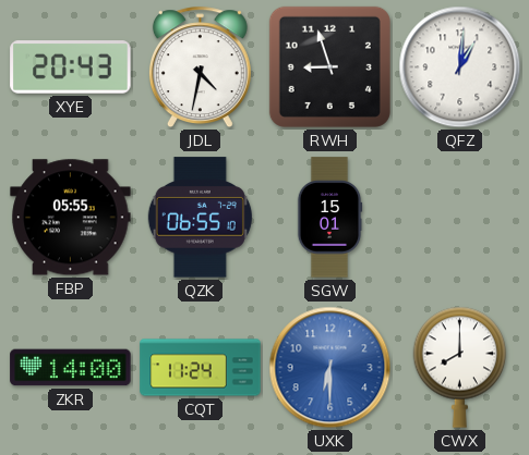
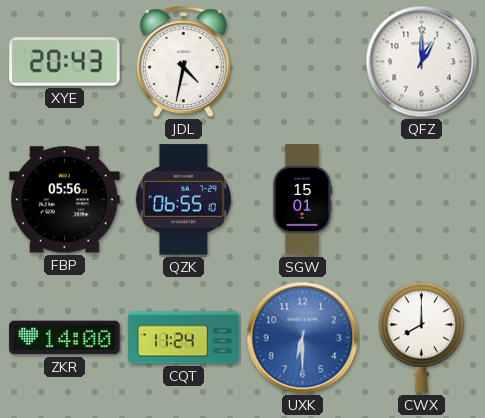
RWH: 8:57 -> none (329, 66)
QFZ: 1:01 -> 1:00 (422, 62)
FBP: 05:55 -> 05:56 (65, 200)
